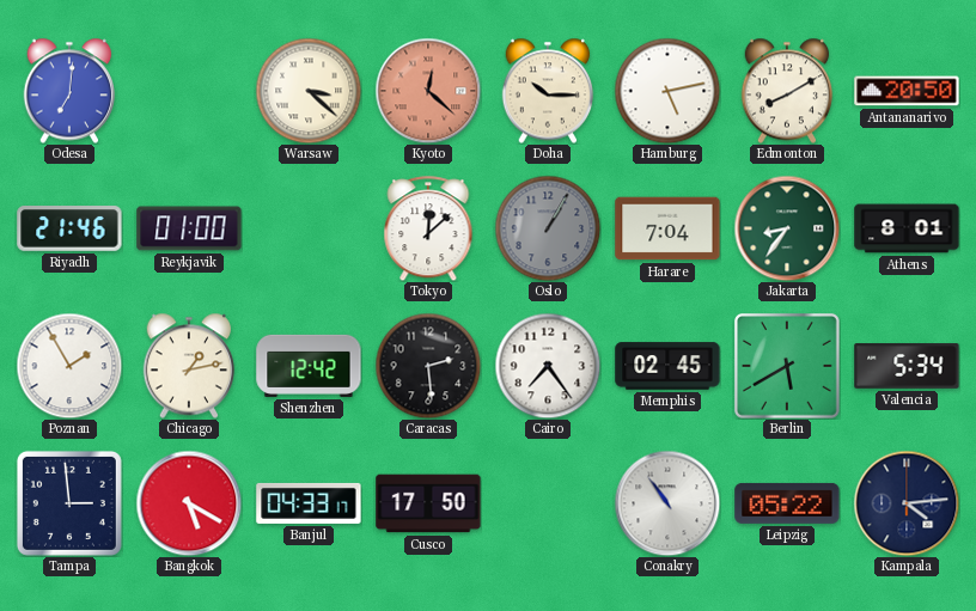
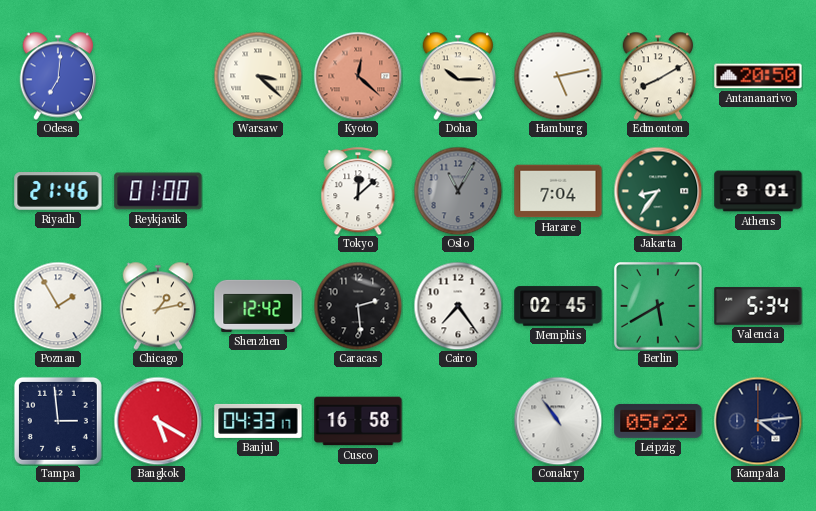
Oslo: 1:05 -> 11:05 (458, 191)
Cusco: 17:50 -> 16:58 (358, 421)
